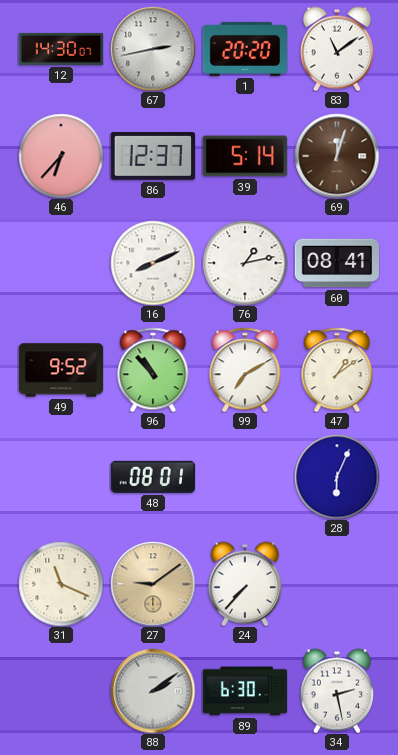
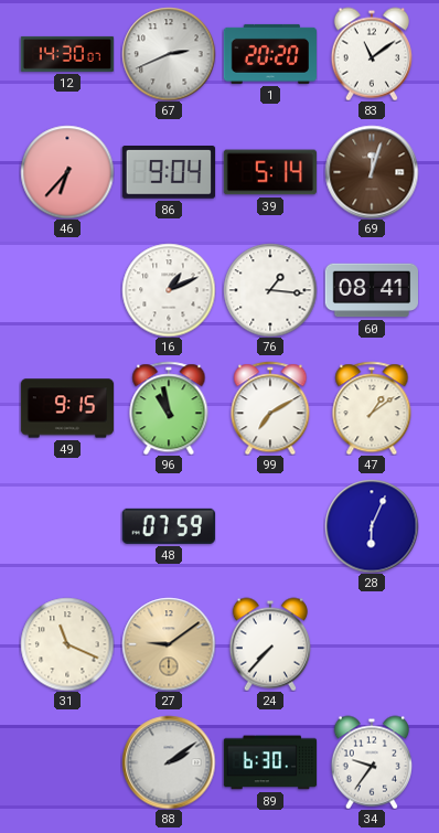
67: 2:43 -> 2:41 (169, 54)
86: 12:37 -> 9:04 (168, 173)
16: 8:11 -> 1:11 (169, 290)
76: 1:13 -> 1:16 (270, 290)
49: 9:52 -> 9:15 (67, 408)
96: 10:53 -> 10:58 (169, 408)
48: 08:01 -> 07:59 (169, 526)
34: 2:28 -> 9:36 (372, 762)
